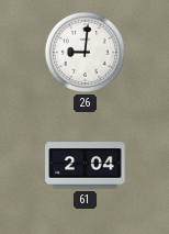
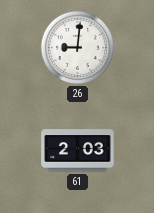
61: 2:04 -> 2:03 (78, 151)
